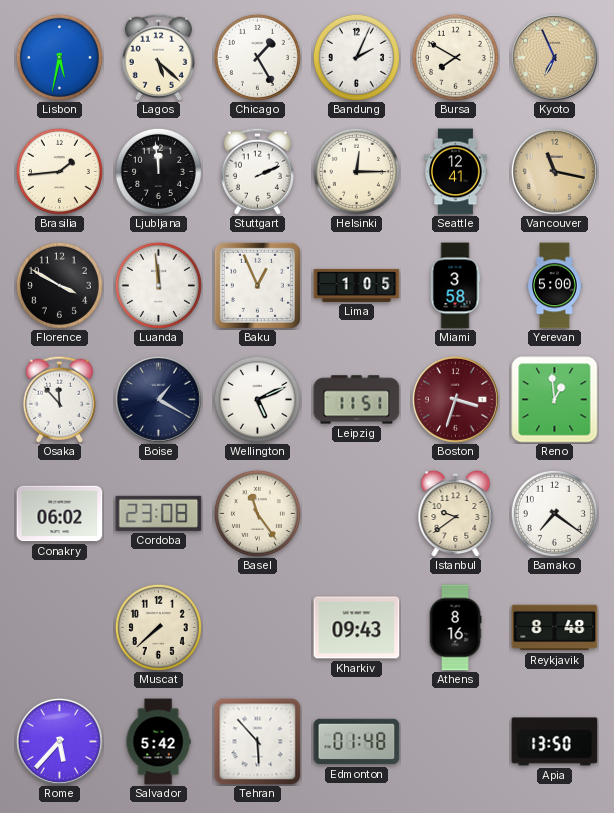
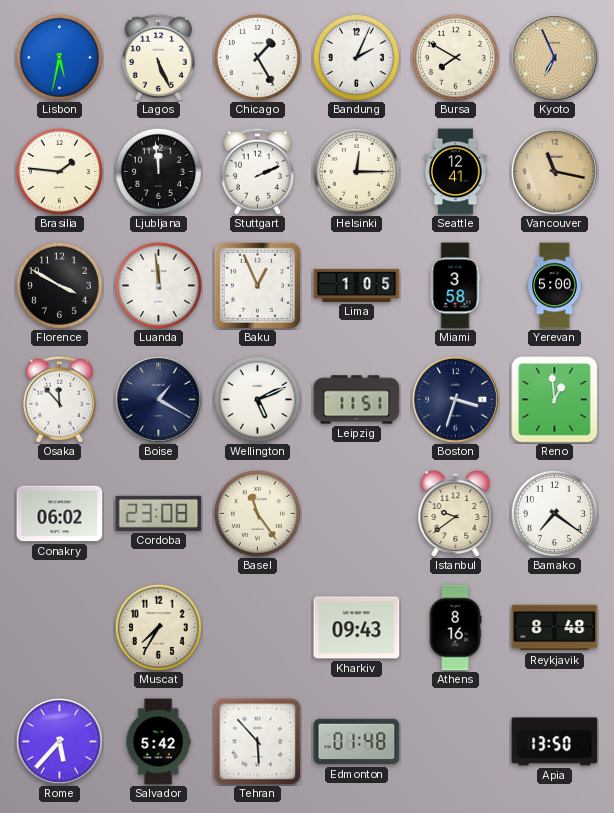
Lagos: 5:22 -> 5:26 (158, 57)
Brasilia: 1:44 -> 1:46 (59, 171)
Boston dial: burgundy -> navy (455, 399)
Muscat: 7:38 -> 7:35 (158, 627)
